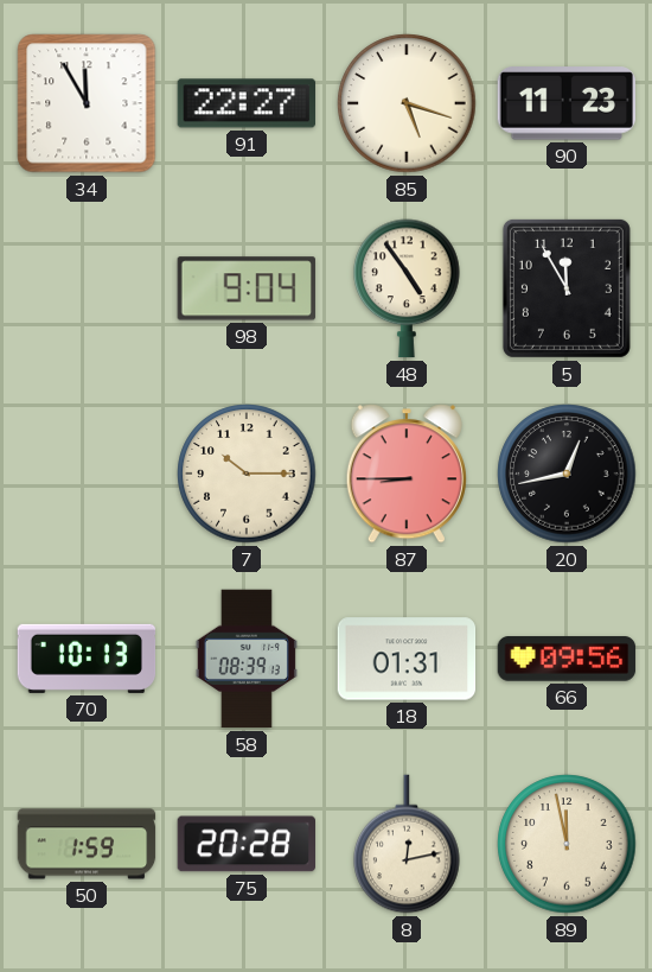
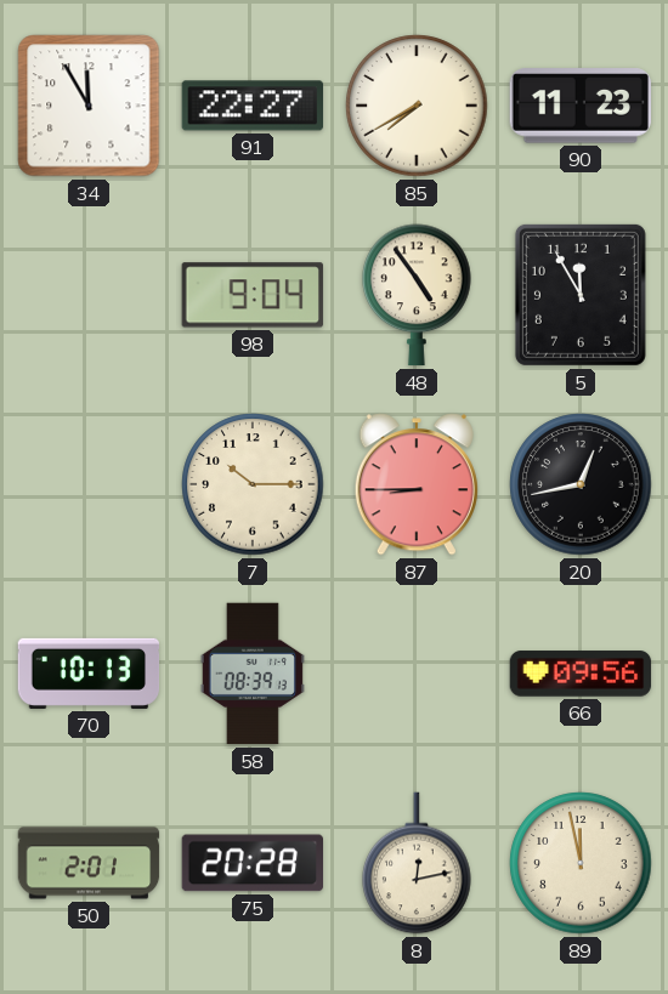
85: 5:18 -> 7:40 (417, 106)
18: 01:31 -> none (407, 659)
50: 1:59 -> 2:01 (89, 863)
